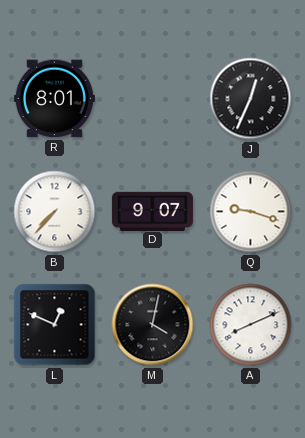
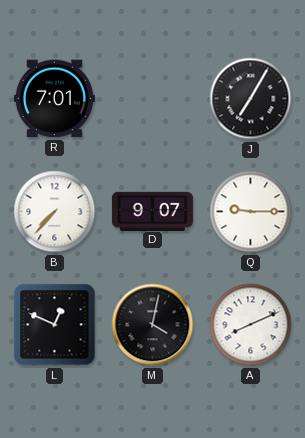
R: 8:01 -> 7:01 (54, 99)
J: 12:34 -> 7:05 (251, 99)
Q: 9:18 -> 9:15 (251, 212)
